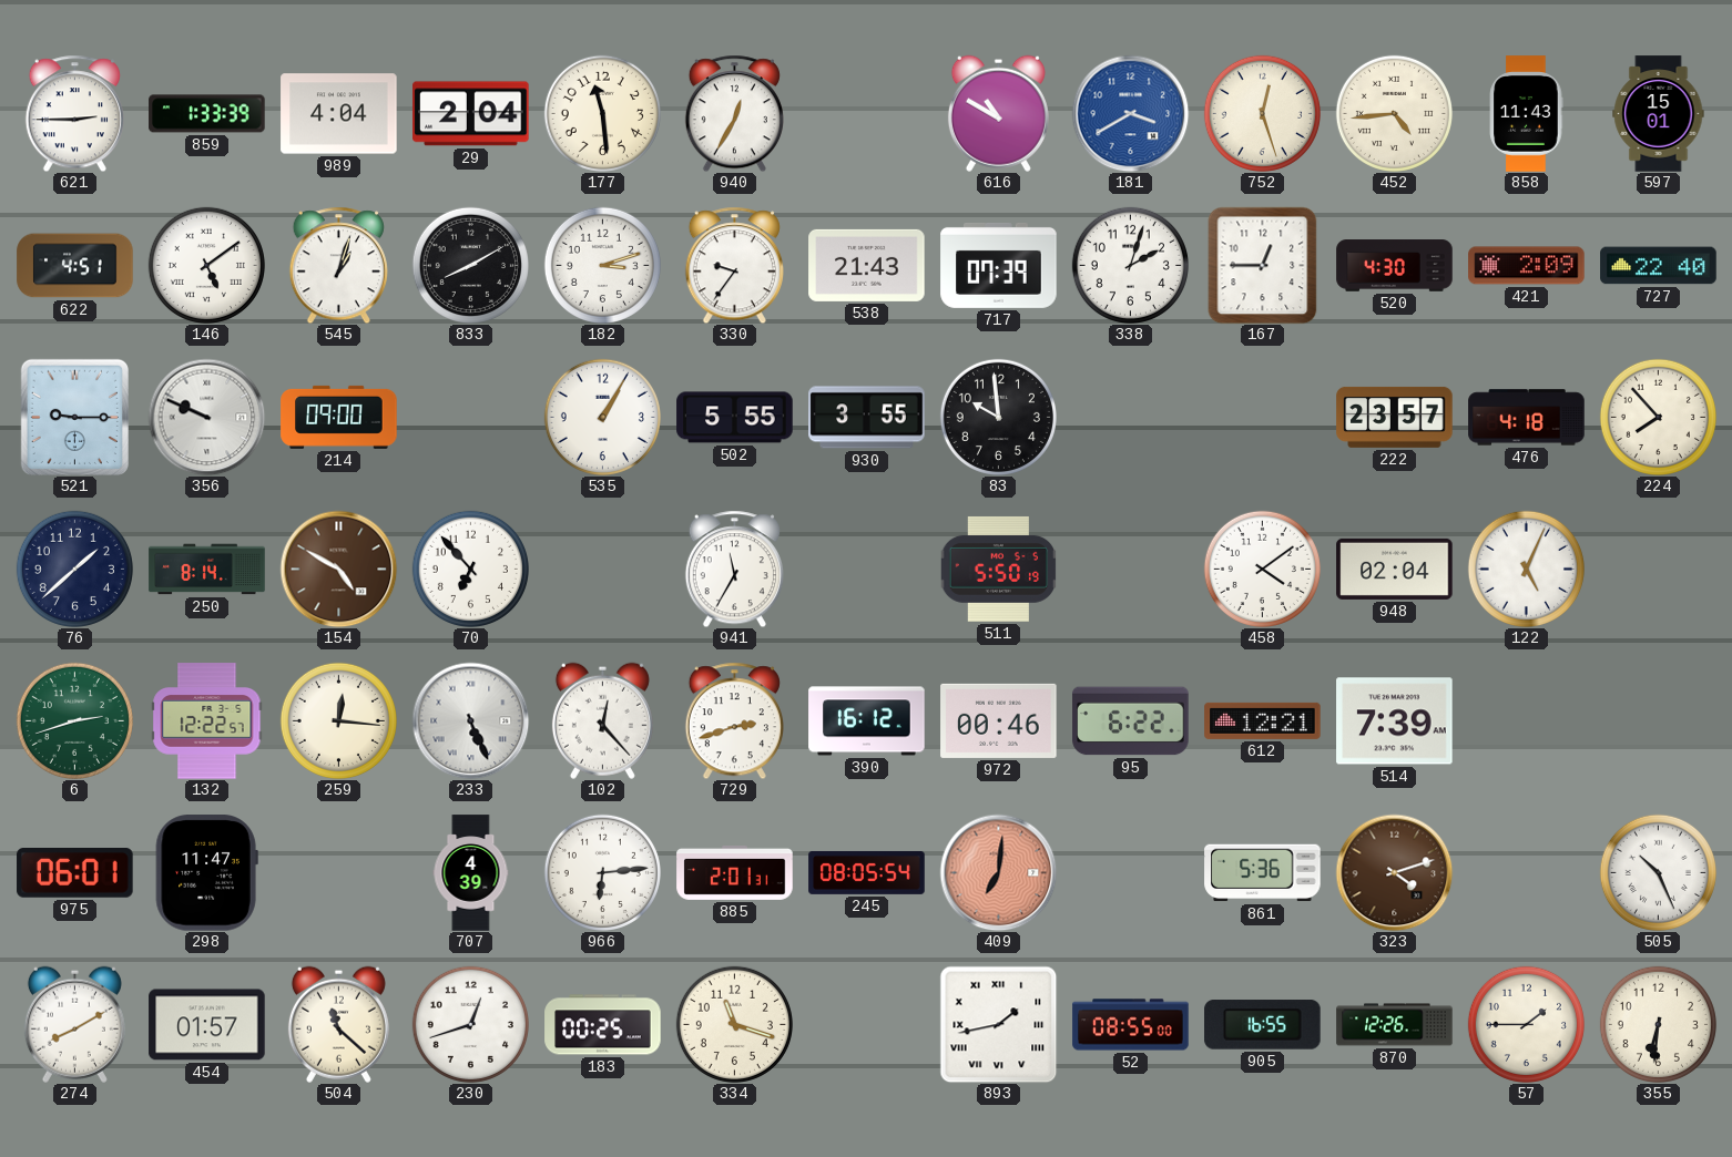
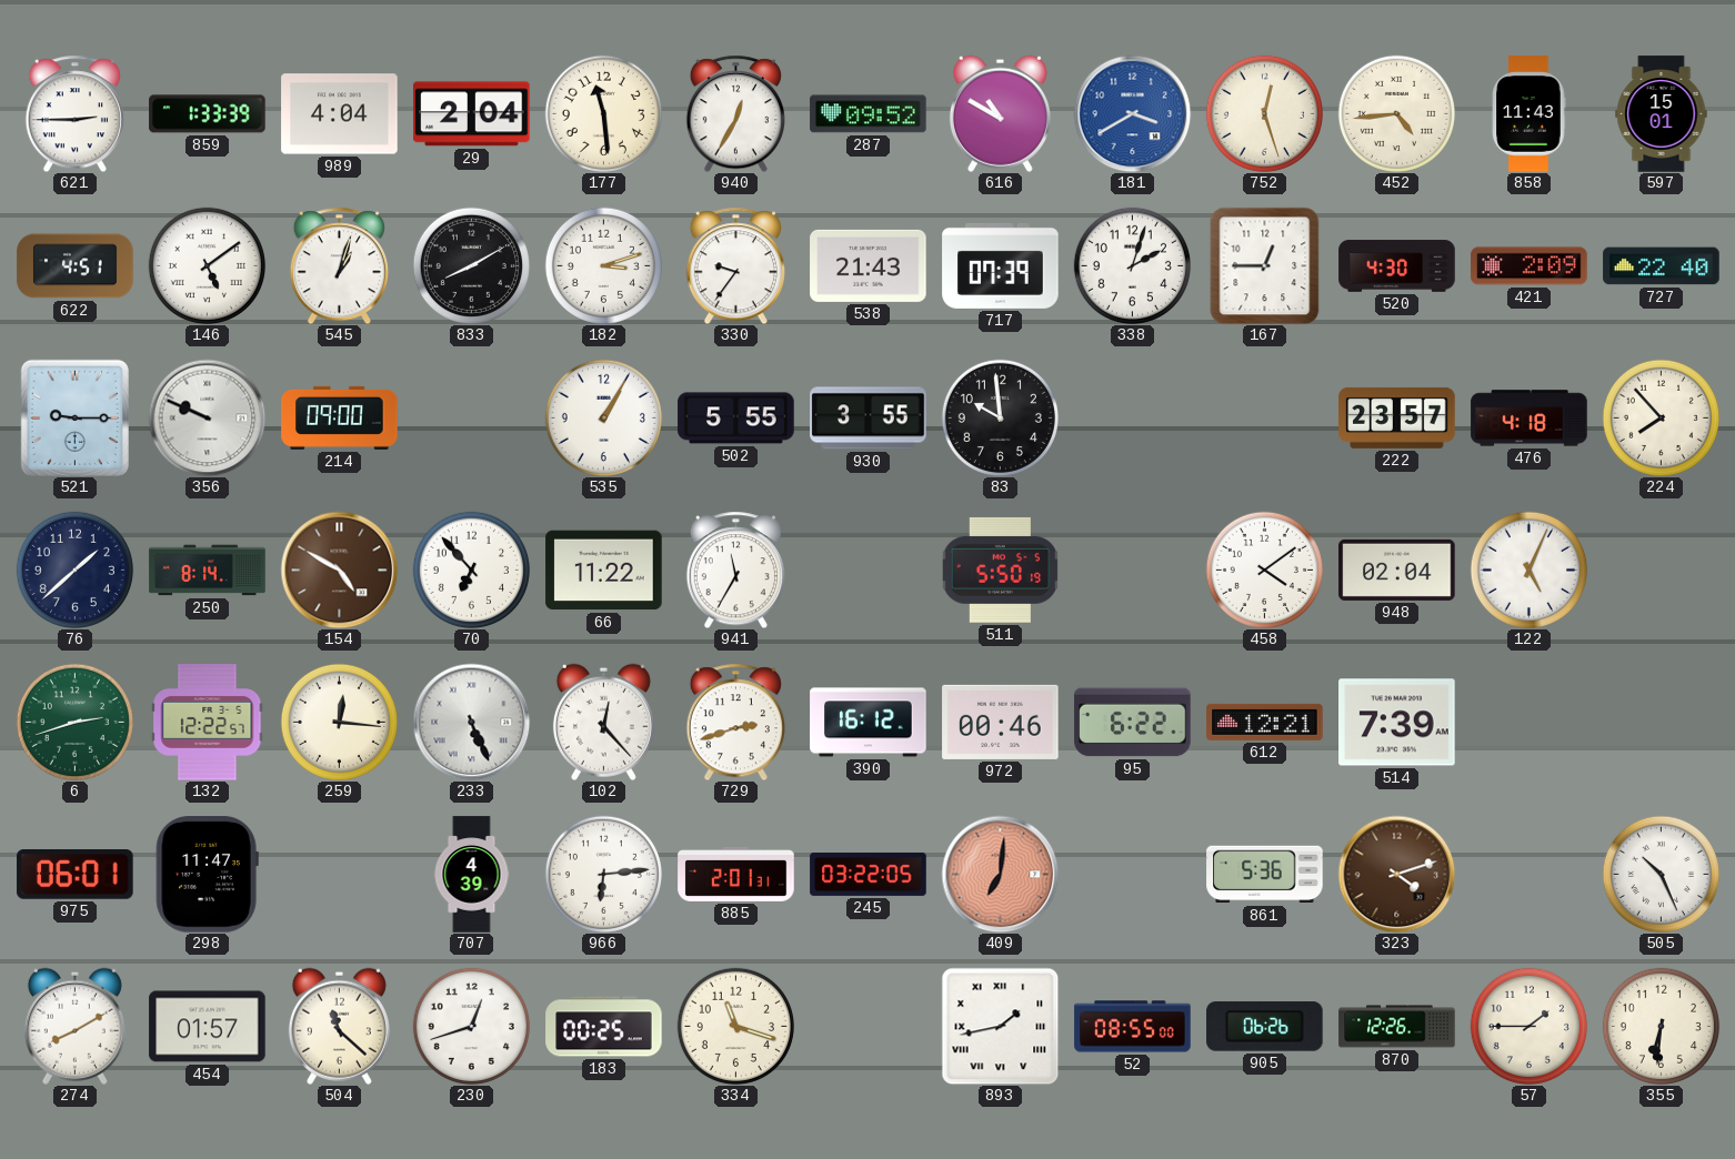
287: none -> 09:52 (869, 114)
66: none -> 11:22 (604, 571)
245: 08:05 -> 03:22 (869, 874)
905: 16:55 -> 06:26 (1265, 1027)
